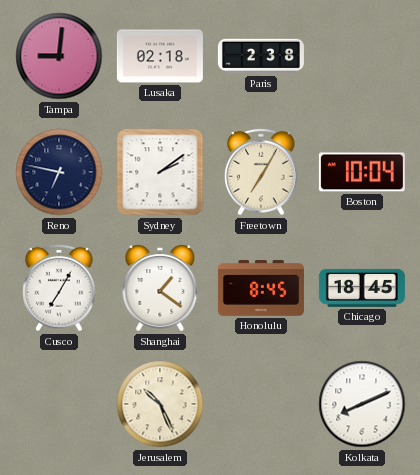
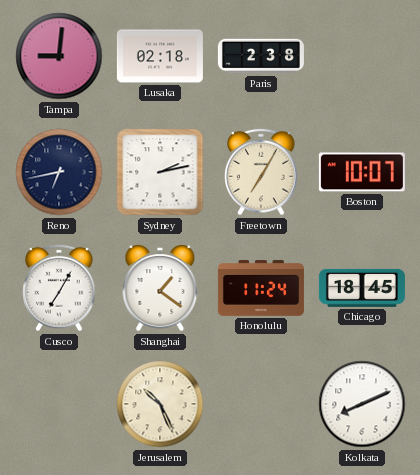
Reno: 6:47 -> 6:43 (59, 172)
Sydney: 2:09 -> 2:13 (160, 172)
Boston: 10:04 -> 10:07 (362, 172)
Honolulu: 8:45 -> 11:24 (261, 289)
